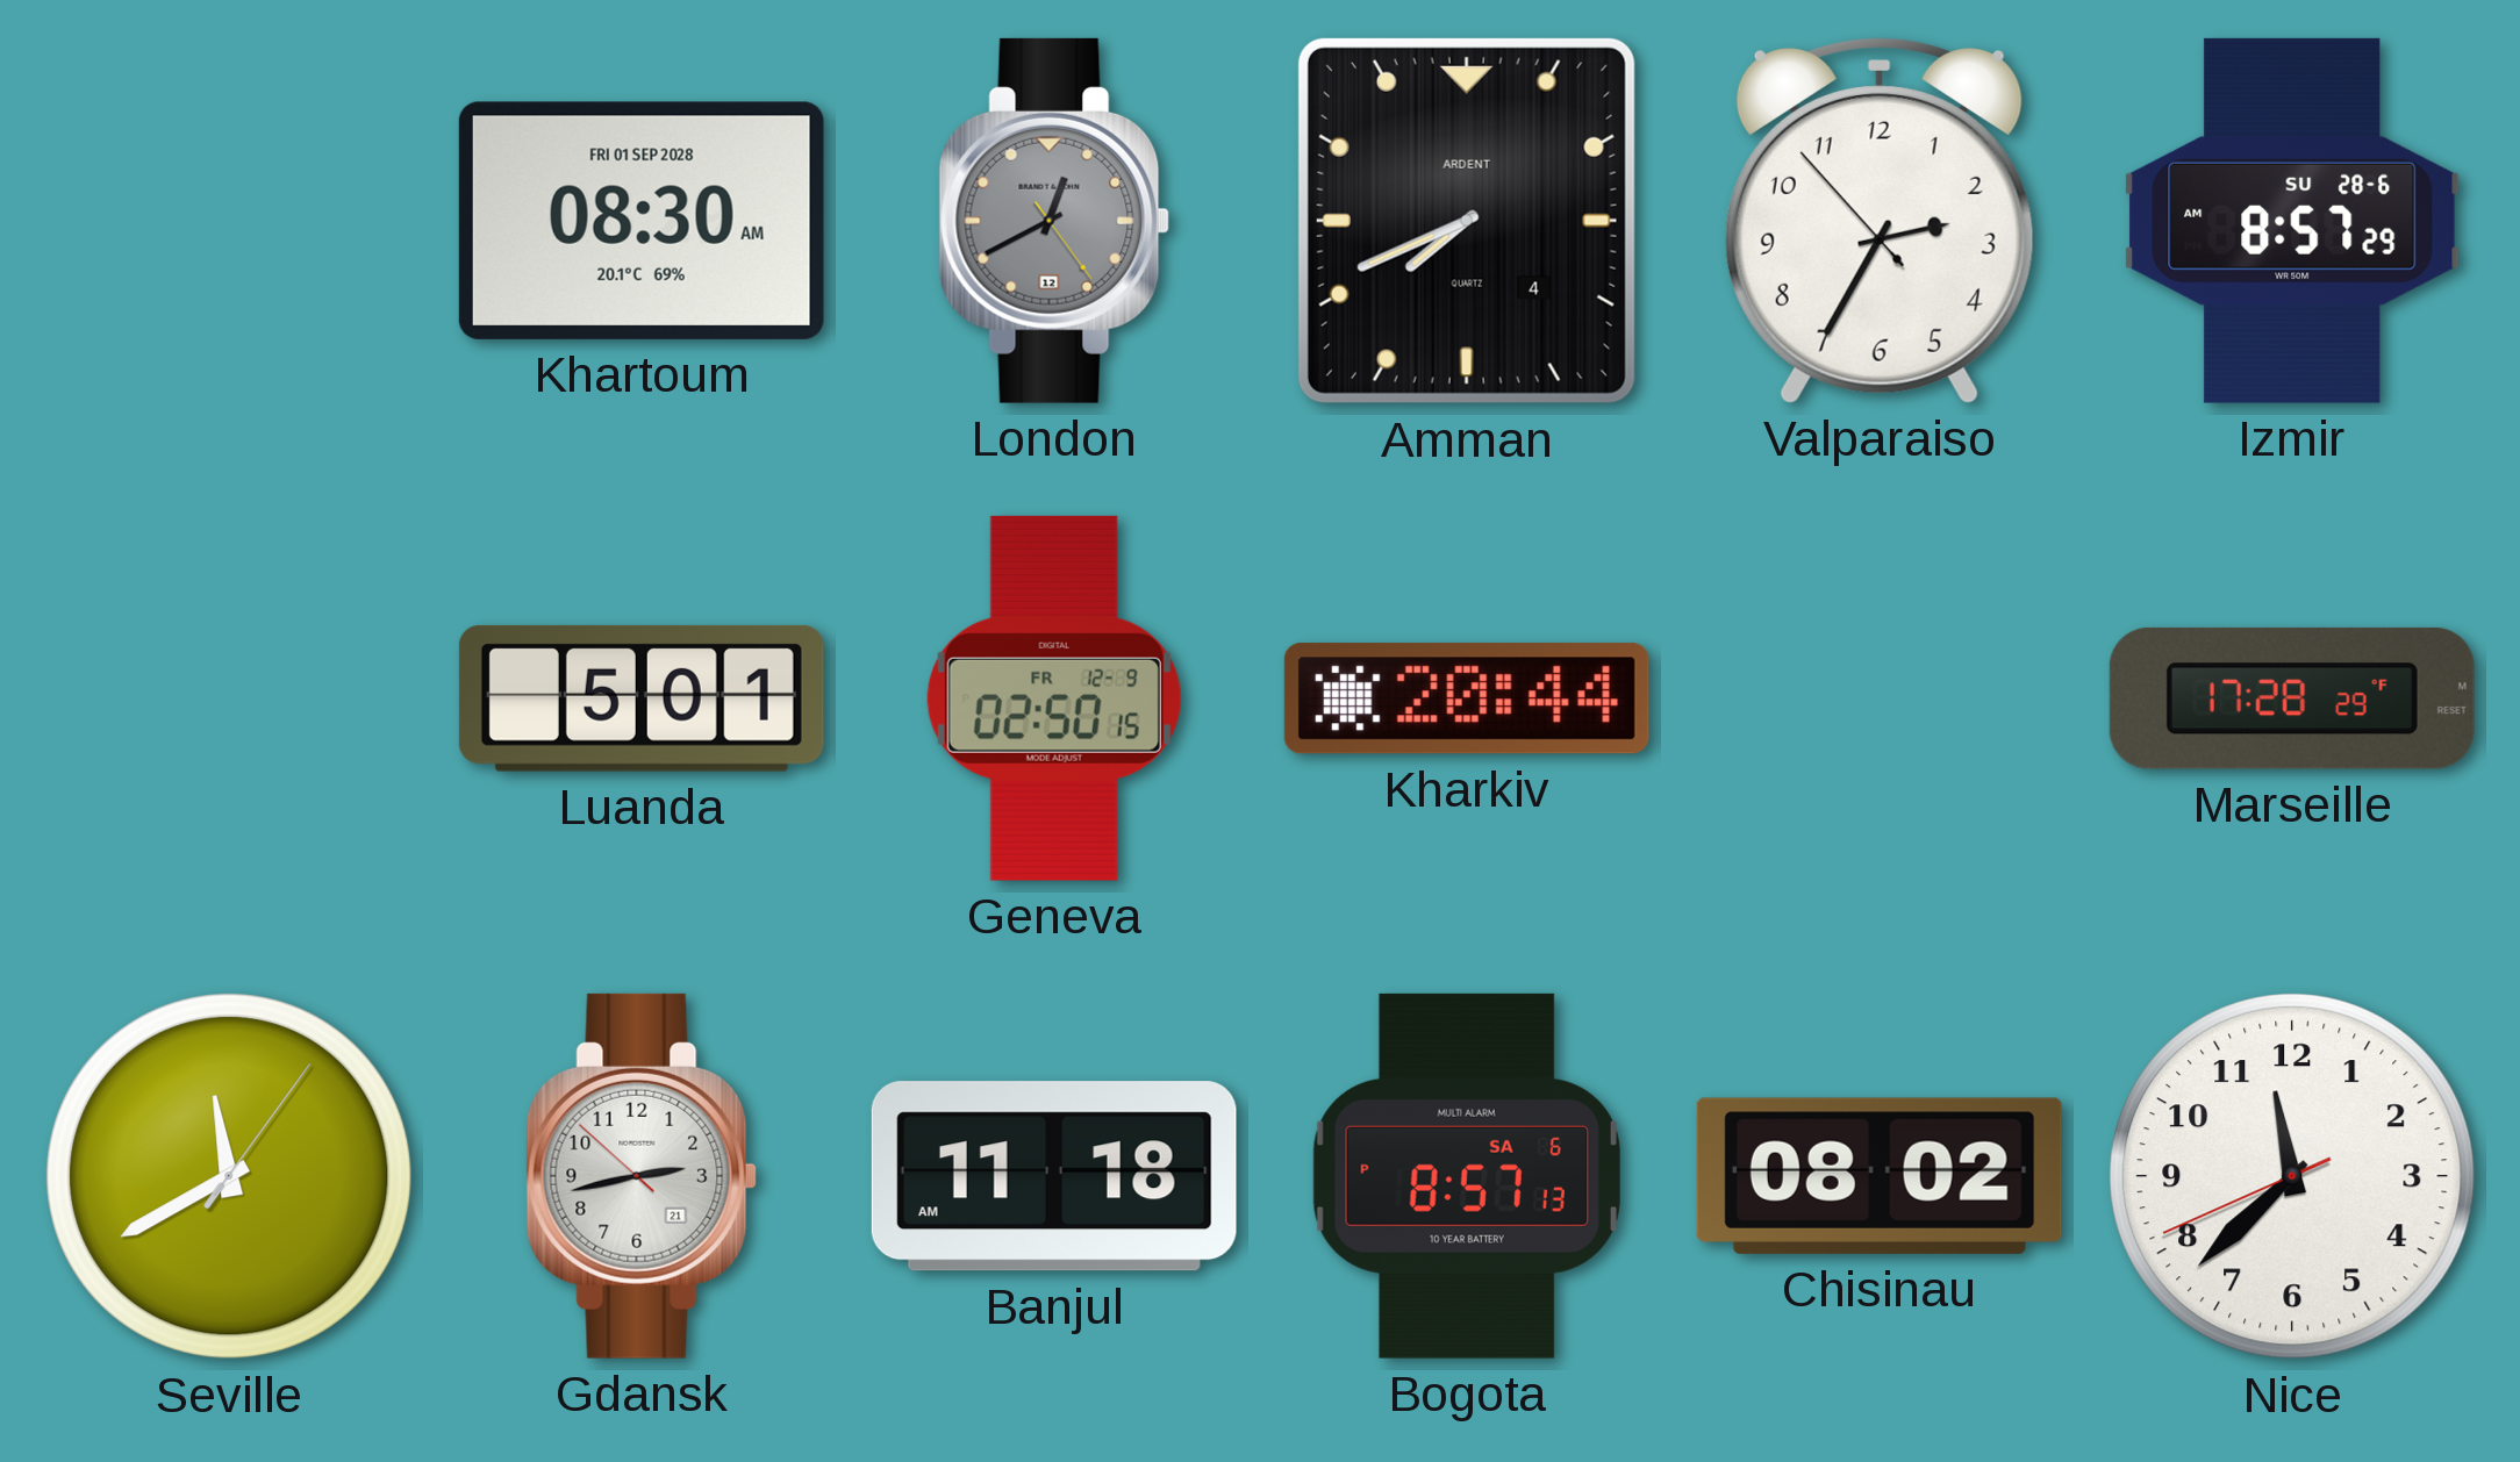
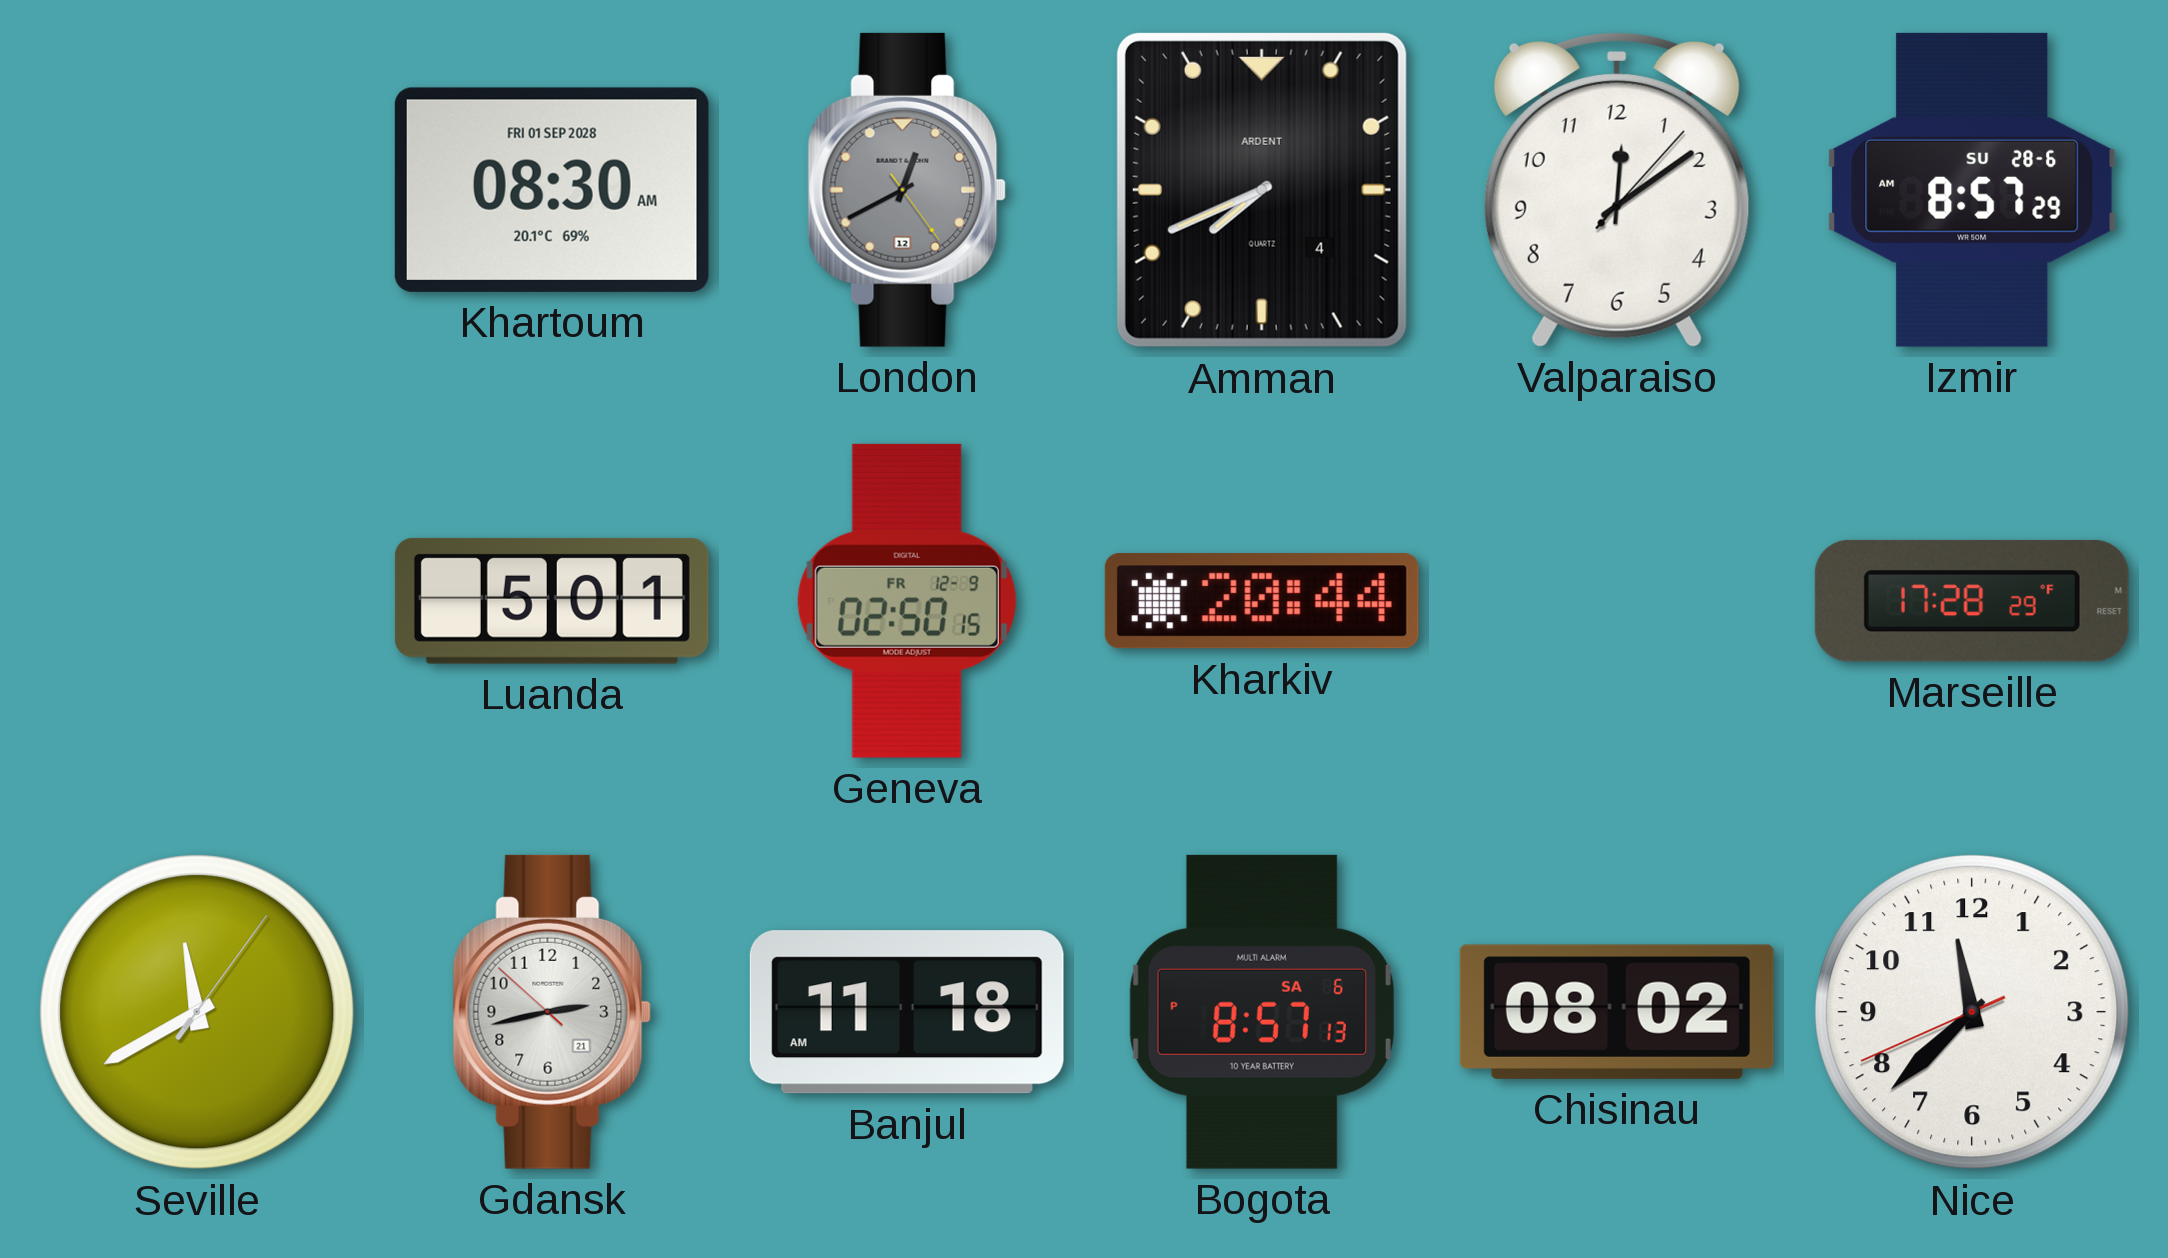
Valparaiso: 2:34 -> 12:09 (1617, 189)
